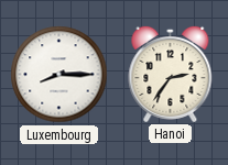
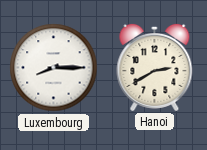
Hanoi: 2:36 -> 2:40 (155, 67)
